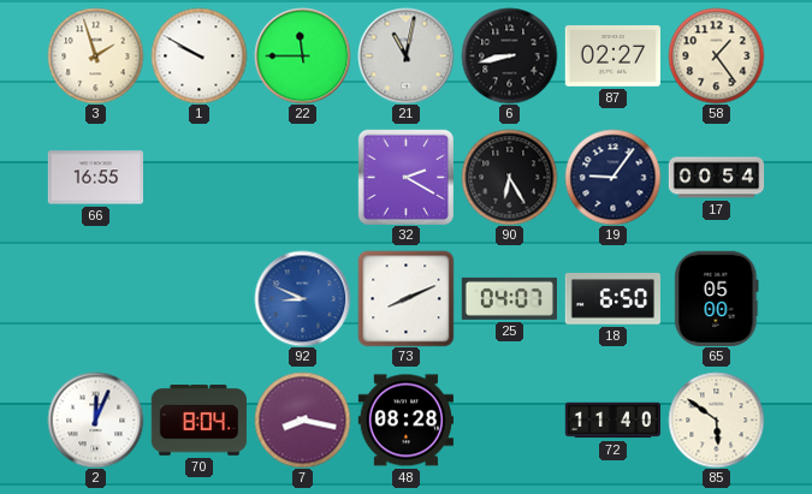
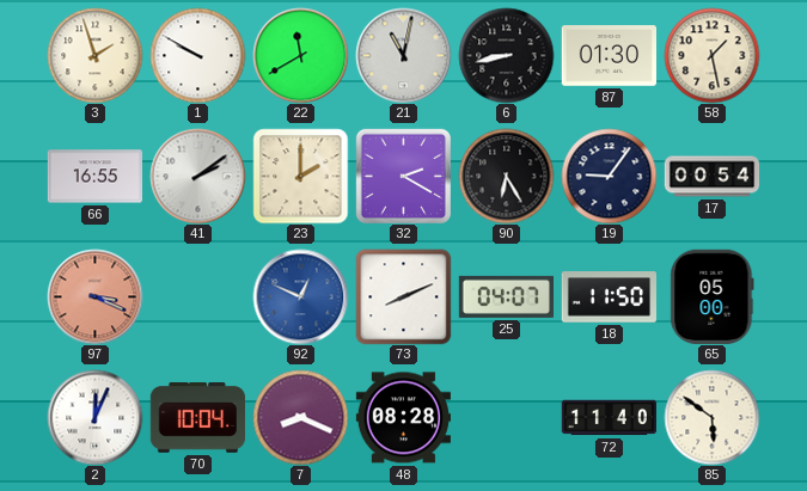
22: 11:45 -> 11:40 (300, 55)
87: 02:27 -> 01:30 (609, 56)
58: 1:24 -> 1:28 (711, 55)
41: none -> 2:09 (197, 176)
23: none -> 2:00 (300, 176)
97: none -> 3:19 (94, 296)
92: 8:49 -> 12:49 (300, 296)
18: 6:50 -> 11:50 (609, 297)
70: 8:04 -> 10:04 (197, 418)
7: 8:17 -> 8:19 (300, 417)
